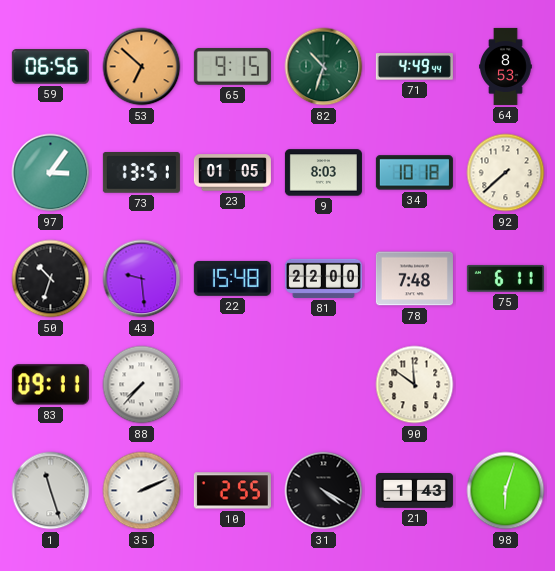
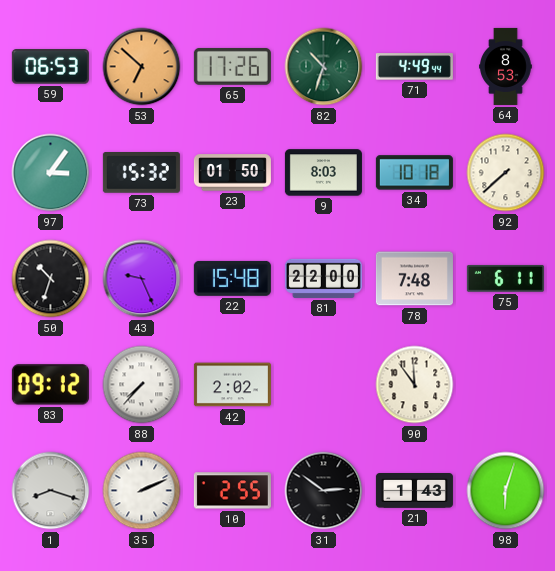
59: 06:56 -> 06:53 (50, 67)
65: 9:15 -> 17:26 (232, 66)
73: 13:51 -> 15:32 (141, 173)
23: 01:05 -> 01:50 (232, 173)
43: 9:29 -> 9:26 (142, 279)
83: 09:11 -> 09:12 (50, 385)
42: none -> 2:02 (232, 385)
90: 11:51 -> 11:54 (415, 385)
1: 11:27 -> 8:18 (51, 491)
31: 4:20 -> 2:51 (324, 491)
